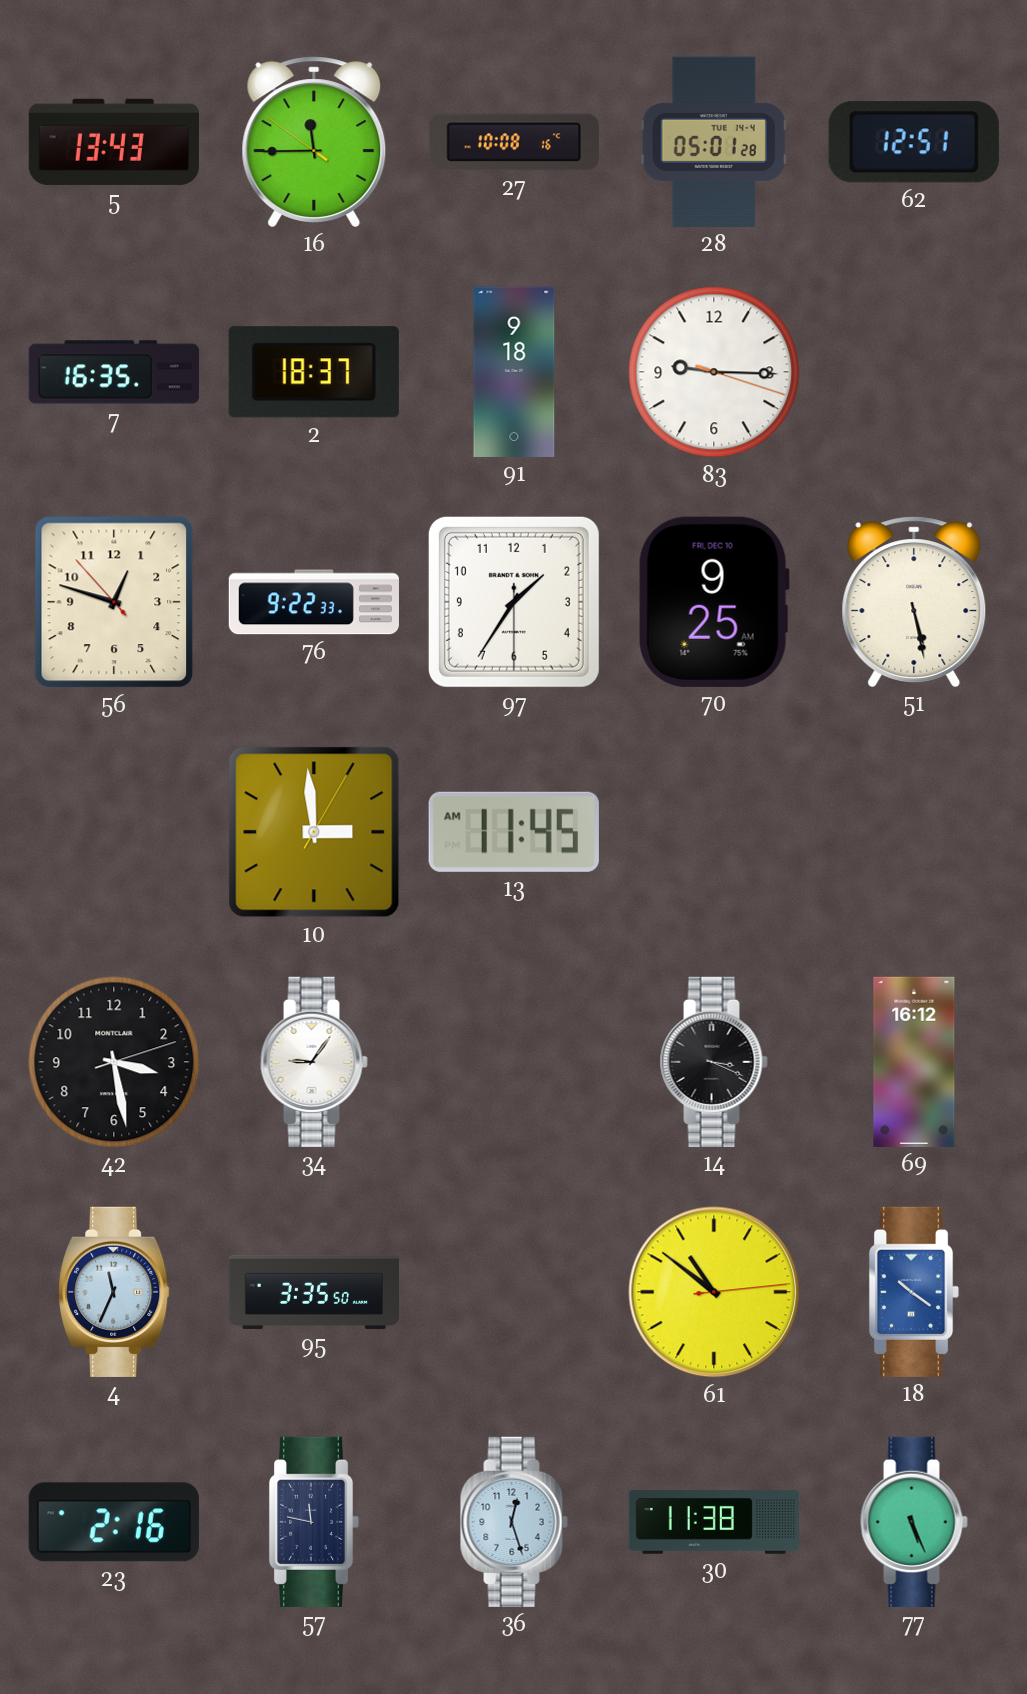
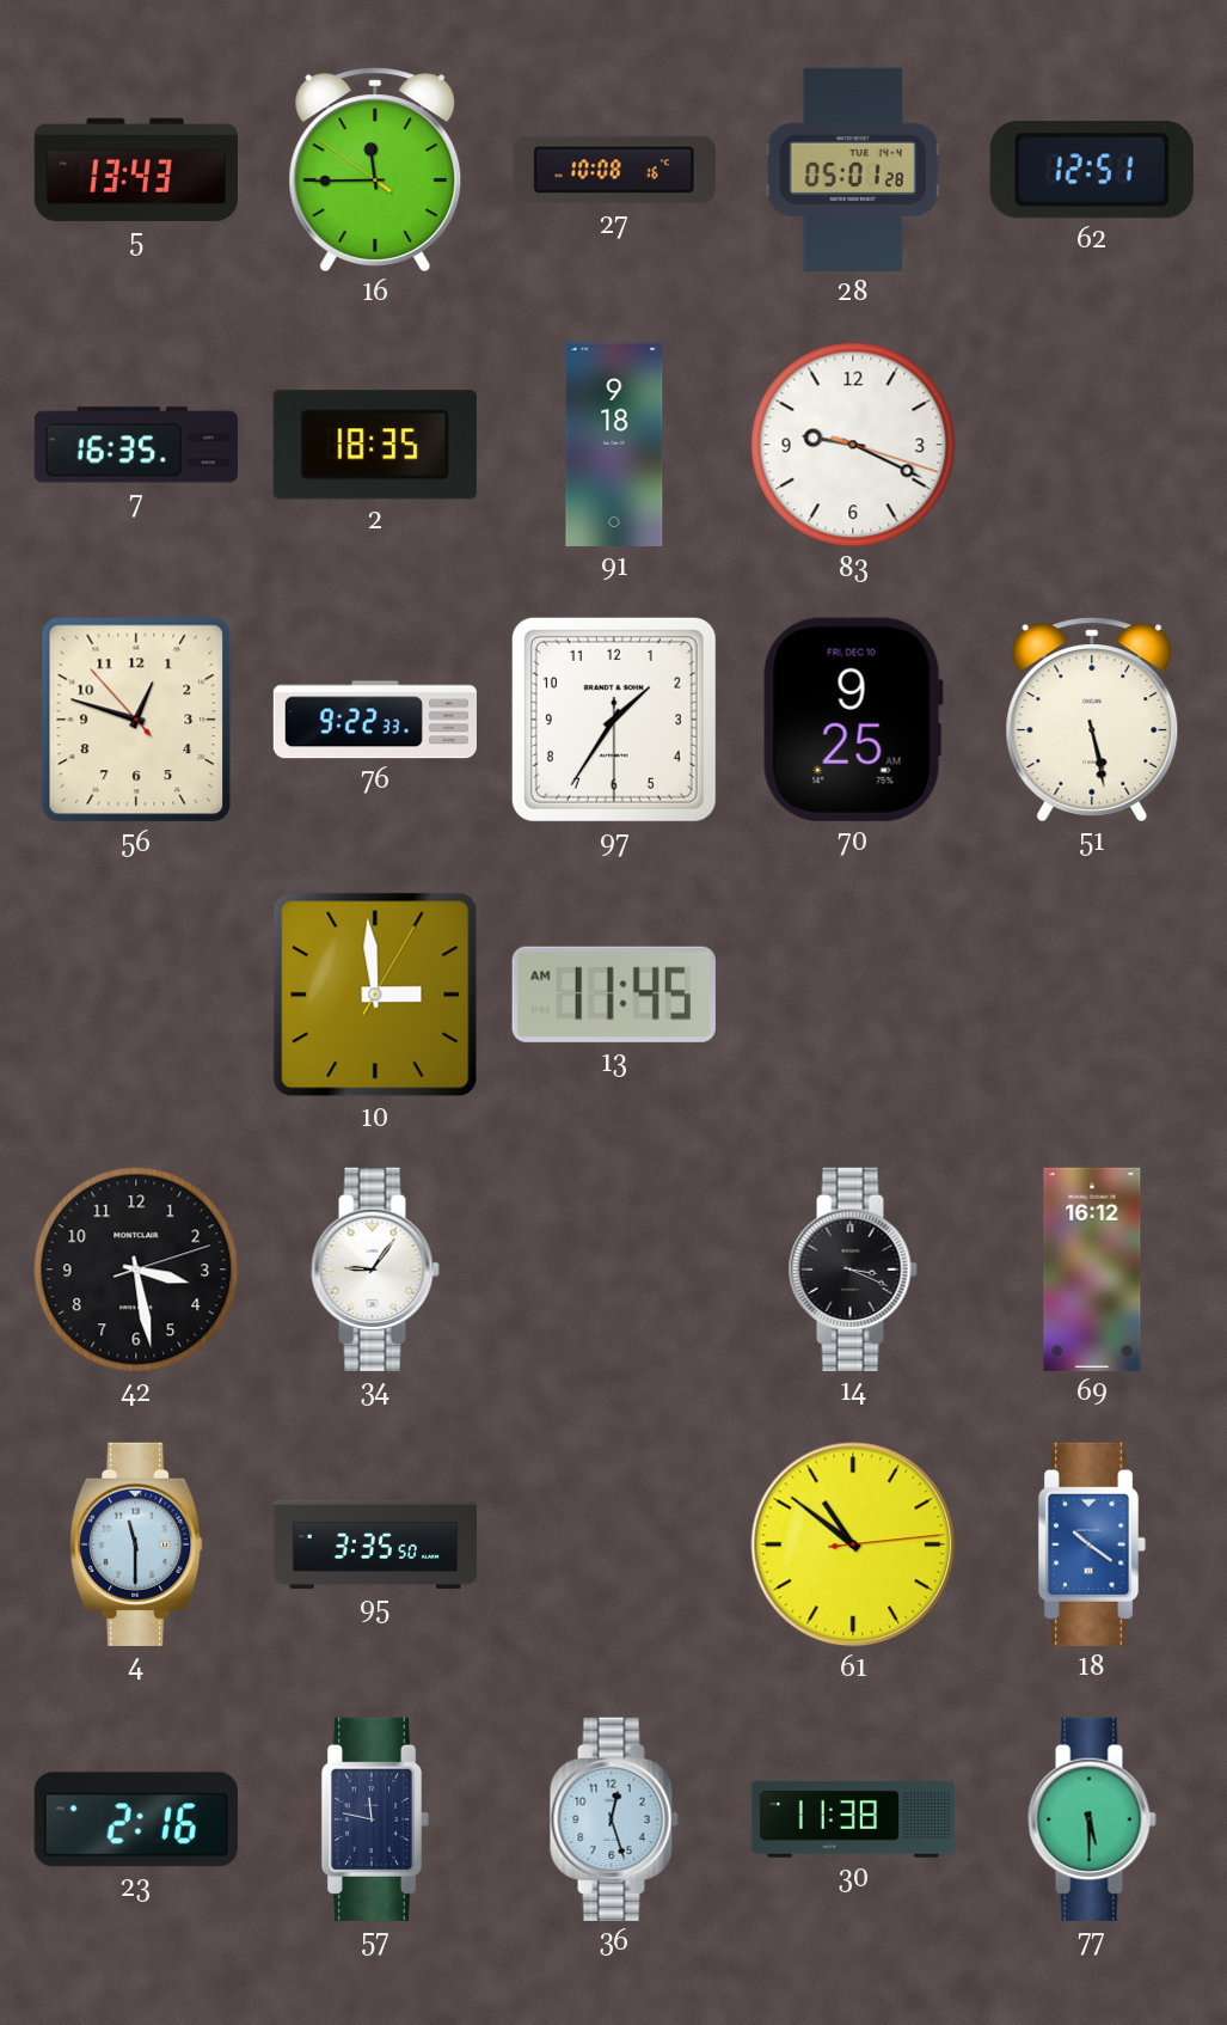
2: 18:37 -> 18:35 (375, 445)
83: 9:15 -> 9:19 (853, 445)
4: 11:34 -> 11:30 (136, 1544)
77: 5:26 -> 5:30 (1092, 1819)
